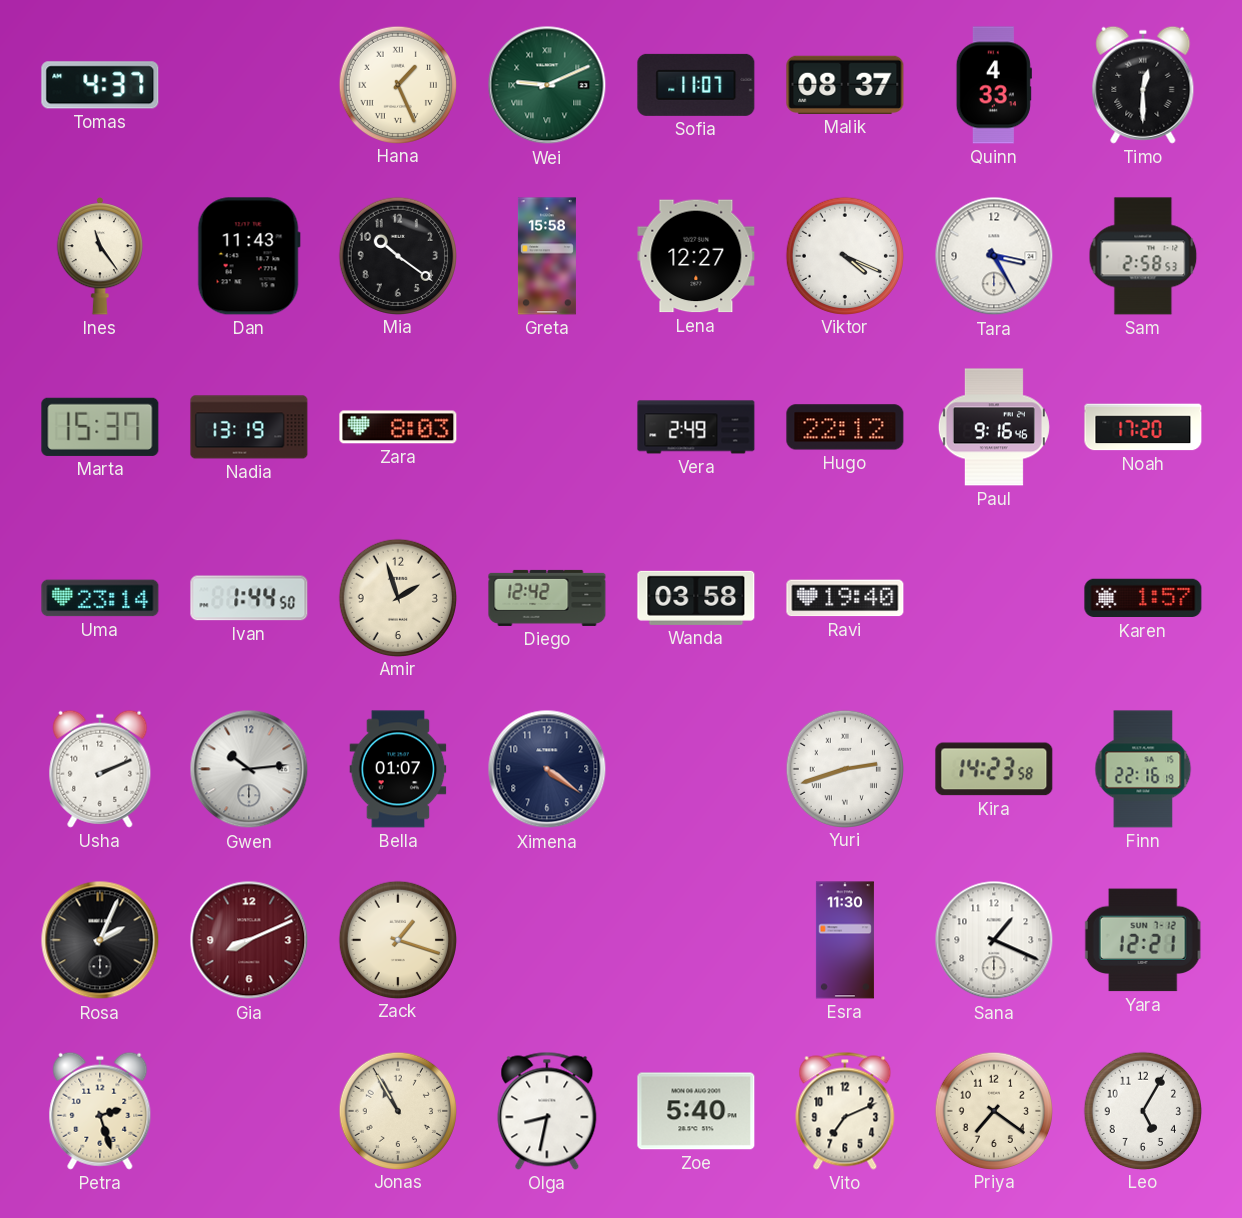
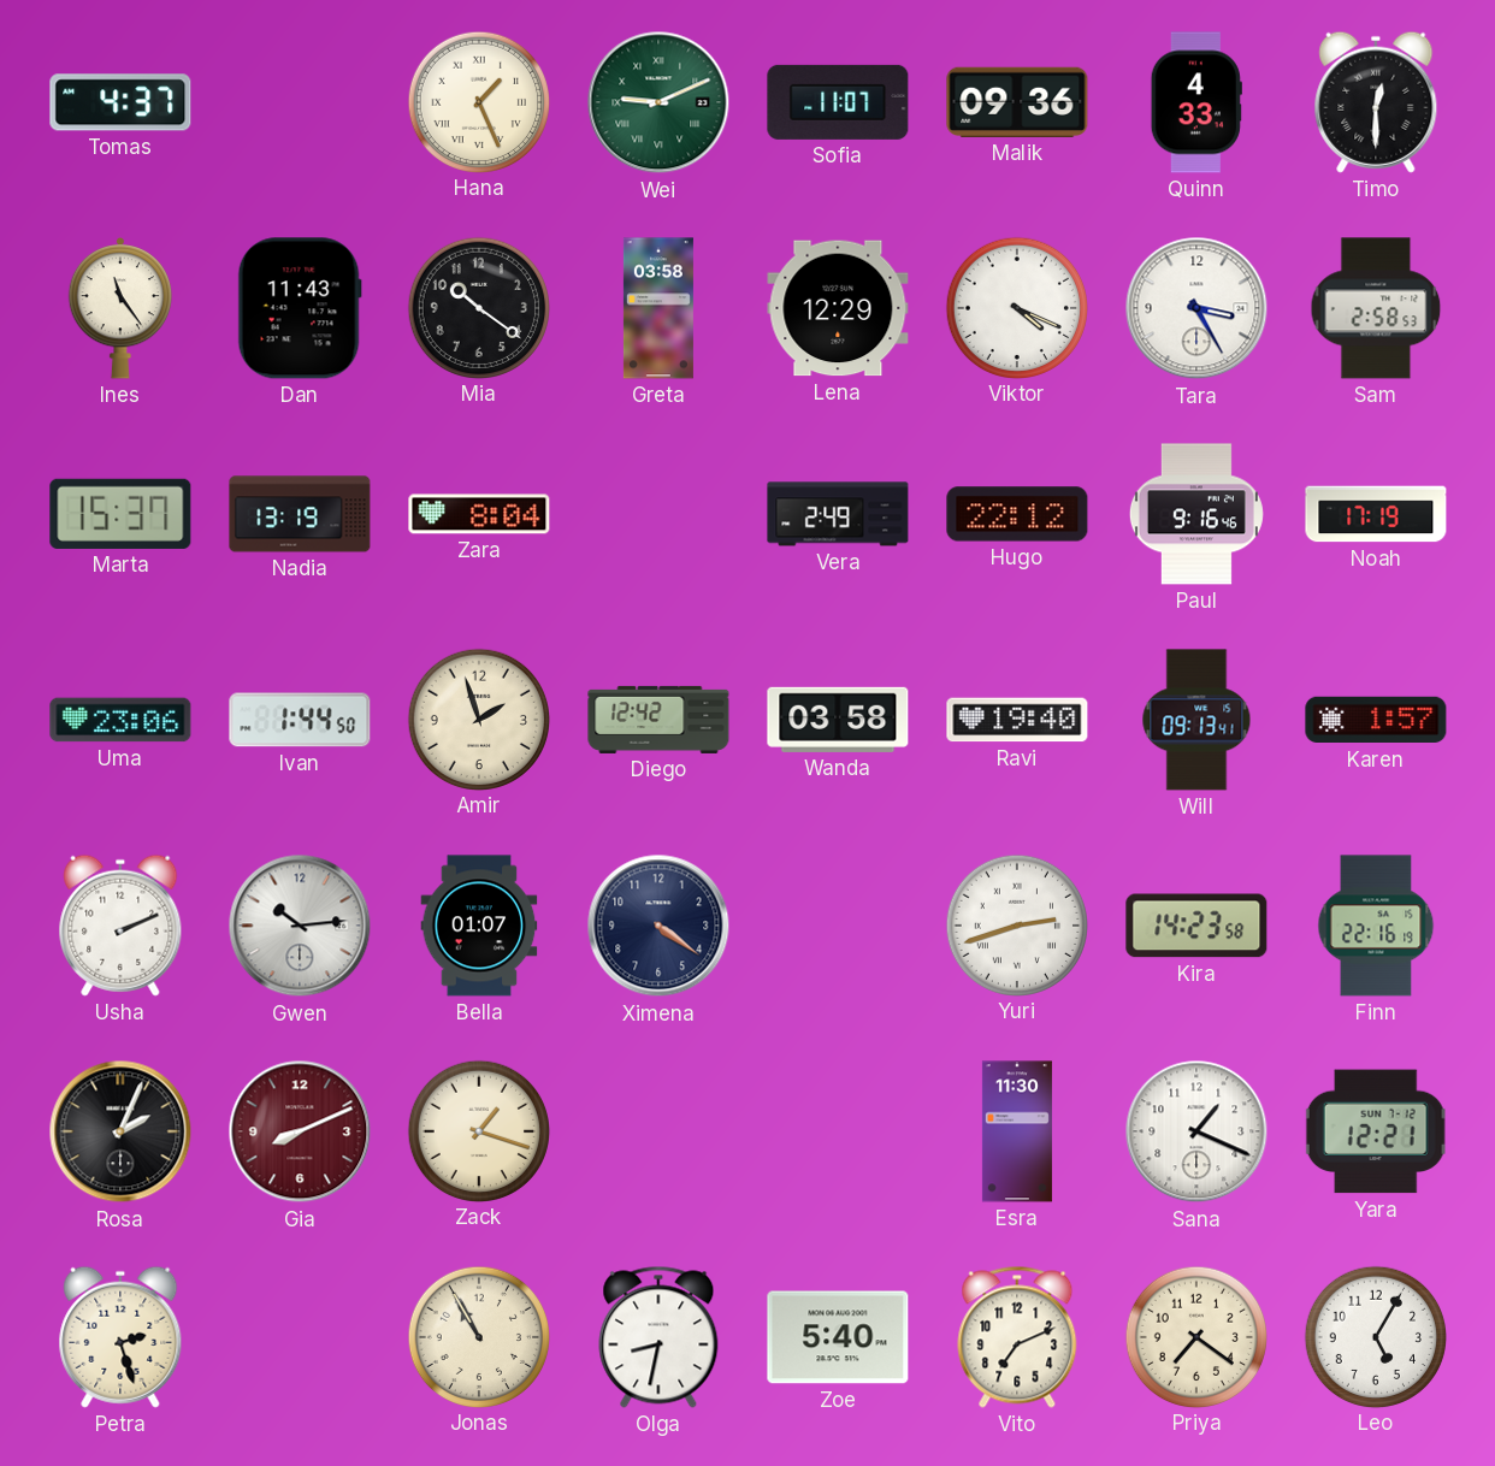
Malik: 08:37 -> 09:36 (1017, 102)
Greta: 15:58 -> 03:58 (658, 308)
Lena: 12:27 -> 12:29 (838, 308)
Zara: 8:03 -> 8:04 (479, 514)
Noah: 17:20 -> 17:19 (1376, 514)
Uma: 23:14 -> 23:06 (120, 720)
Will: none -> 09:13 (1196, 720)
